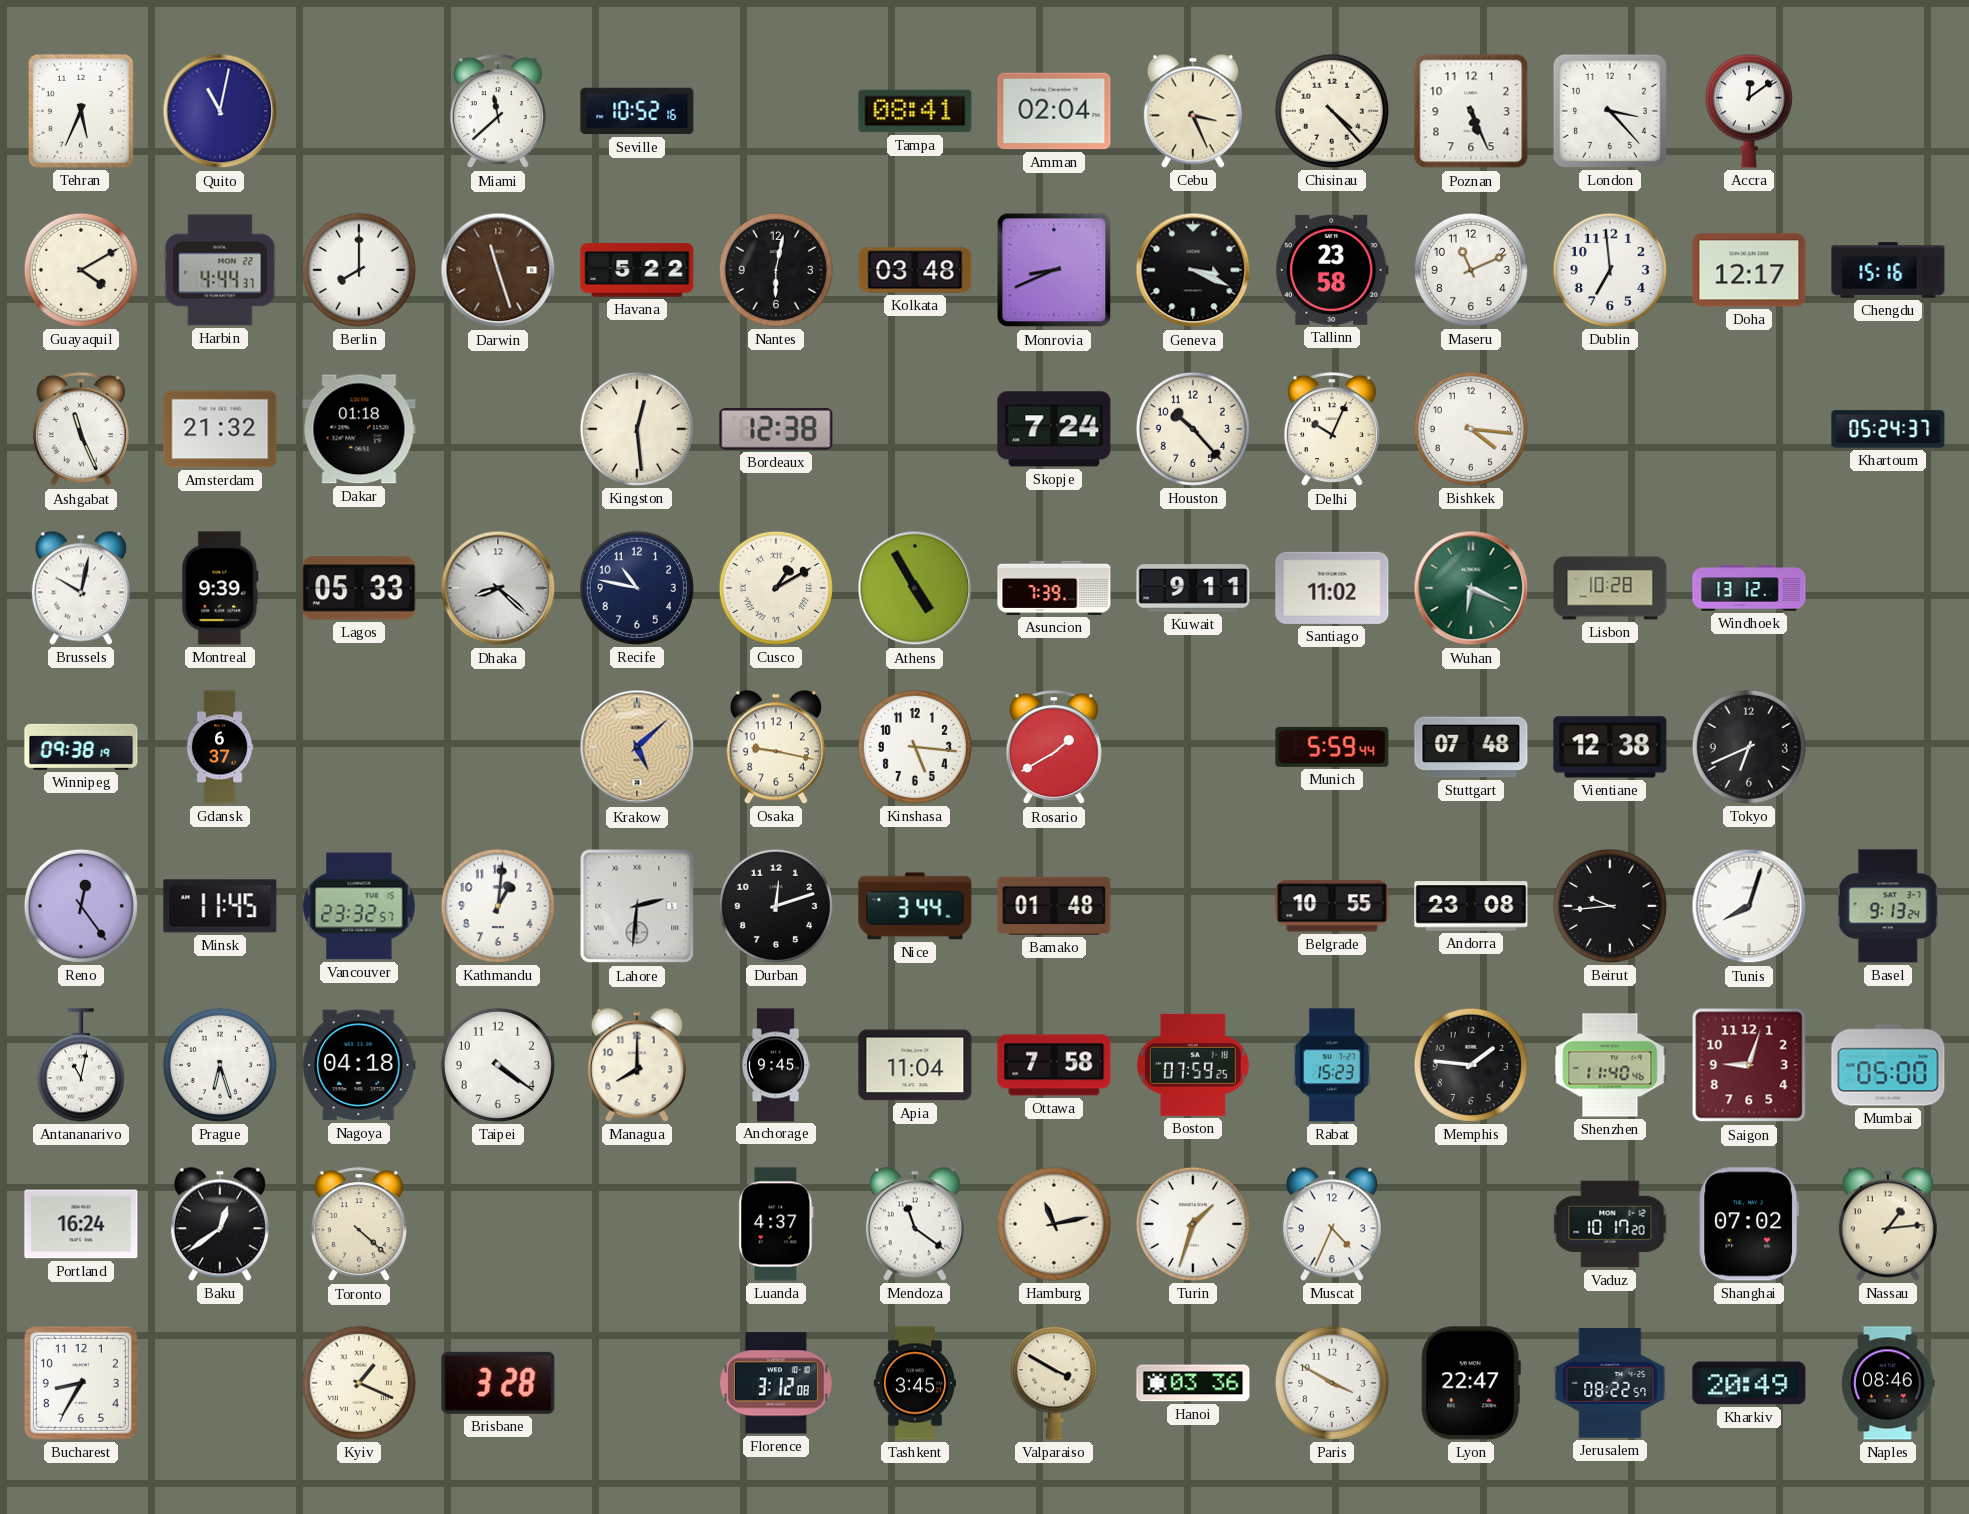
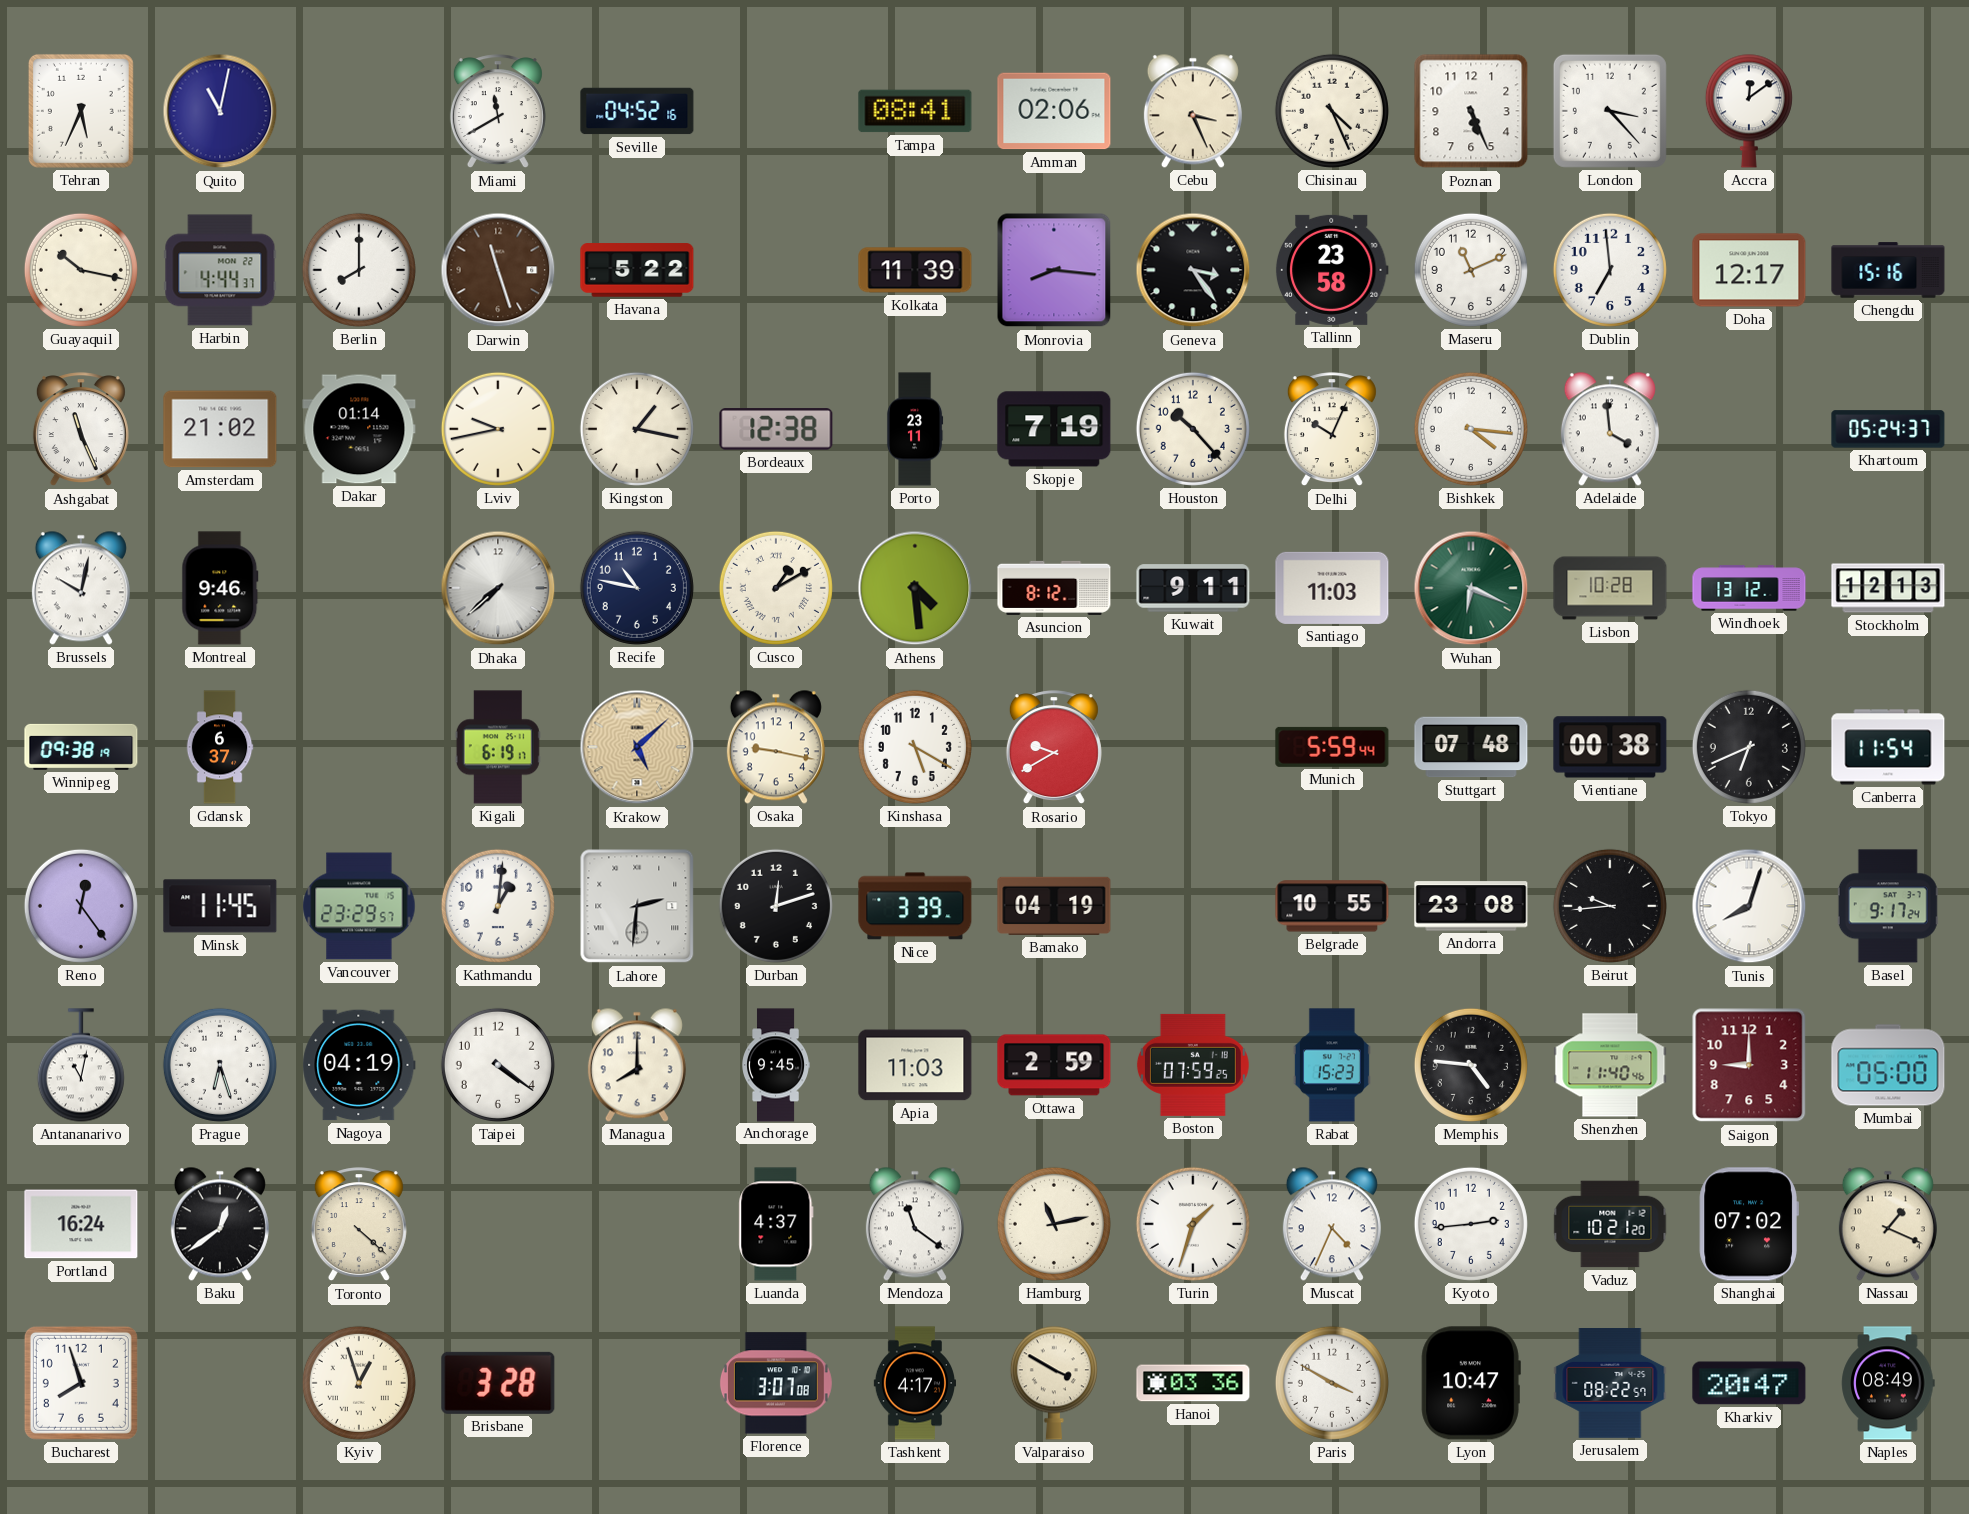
Miami: 11:38 -> 11:40 (498, 112)
Seville: 10:52 -> 04:52 (637, 111)
Amman: 02:04 -> 02:06 (1054, 111)
Chisinau: 4:23 -> 4:26 (1332, 111)
Guayaquil: 4:10 -> 10:17 (81, 270)
Nantes: 6:02 -> none (776, 270)
Kolkata: 03:48 -> 11:39 (915, 270)
Monrovia: 8:41 -> 8:16 (1054, 270)
Geneva: 3:19 -> 3:24 (1193, 270)
Amsterdam: 21:32 -> 21:02 (220, 429)
Dakar: 01:18 -> 01:14 (359, 429)
Lviv: none -> 9:43 (498, 429)
Kingston: 12:29 -> 1:17 (637, 429)
Porto: none -> 23:11 (915, 429)
Skopje: 7:24 -> 7:19 (1054, 429)
Adelaide: none -> 3:59 (1610, 429)
Montreal: 9:39 -> 9:46 (220, 588)
Lagos: 05:33 -> none (359, 588)
Dhaka: 8:22 -> 7:38 (498, 588)
Athens: 4:55 -> 4:29 (915, 588)
Asuncion: 7:39 -> 8:12 (1054, 588)
Santiago: 11:02 -> 11:03 (1332, 588)
Stockholm: none -> 12:13 (1888, 588)
Kigali: none -> 6:19 (498, 747)
Kinshasa: 5:16 -> 5:20 (915, 747)
Rosario: 1:40 -> 9:40 (1054, 748)
Vientiane: 12:38 -> 00:38 (1610, 747)
Canberra: none -> 11:54 (1888, 747)
Vancouver: 23:32 -> 23:29 (359, 906)
Nice: 3:44 -> 3:39 (915, 906)
Bamako: 01:48 -> 04:19 (1054, 906)
Basel: 9:13 -> 9:17 (1888, 906)
Nagoya: 04:18 -> 04:19 (359, 1065)
Apia: 11:04 -> 11:03 (915, 1065)
Ottawa: 7:58 -> 2:59 (1054, 1065)
Memphis: 1:46 -> 4:46 (1471, 1065)
Saigon: 9:03 -> 9:00 (1749, 1065)
Kyoto: none -> 2:44 (1471, 1224)
Vaduz: 10:17 -> 10:21 (1610, 1224)
Nassau: 1:14 -> 1:19 (1888, 1224)
Bucharest: 8:35 -> 7:57 (81, 1383)
Kyiv: 1:19 -> 12:57 (359, 1383)
Florence: 3:12 -> 3:07 (776, 1383)
Tashkent: 3:45 -> 4:17 (914, 1383)
Lyon: 22:47 -> 10:47 (1471, 1383)
Kharkiv: 20:49 -> 20:47 (1749, 1383)
Naples: 08:46 -> 08:49 (1888, 1383)
